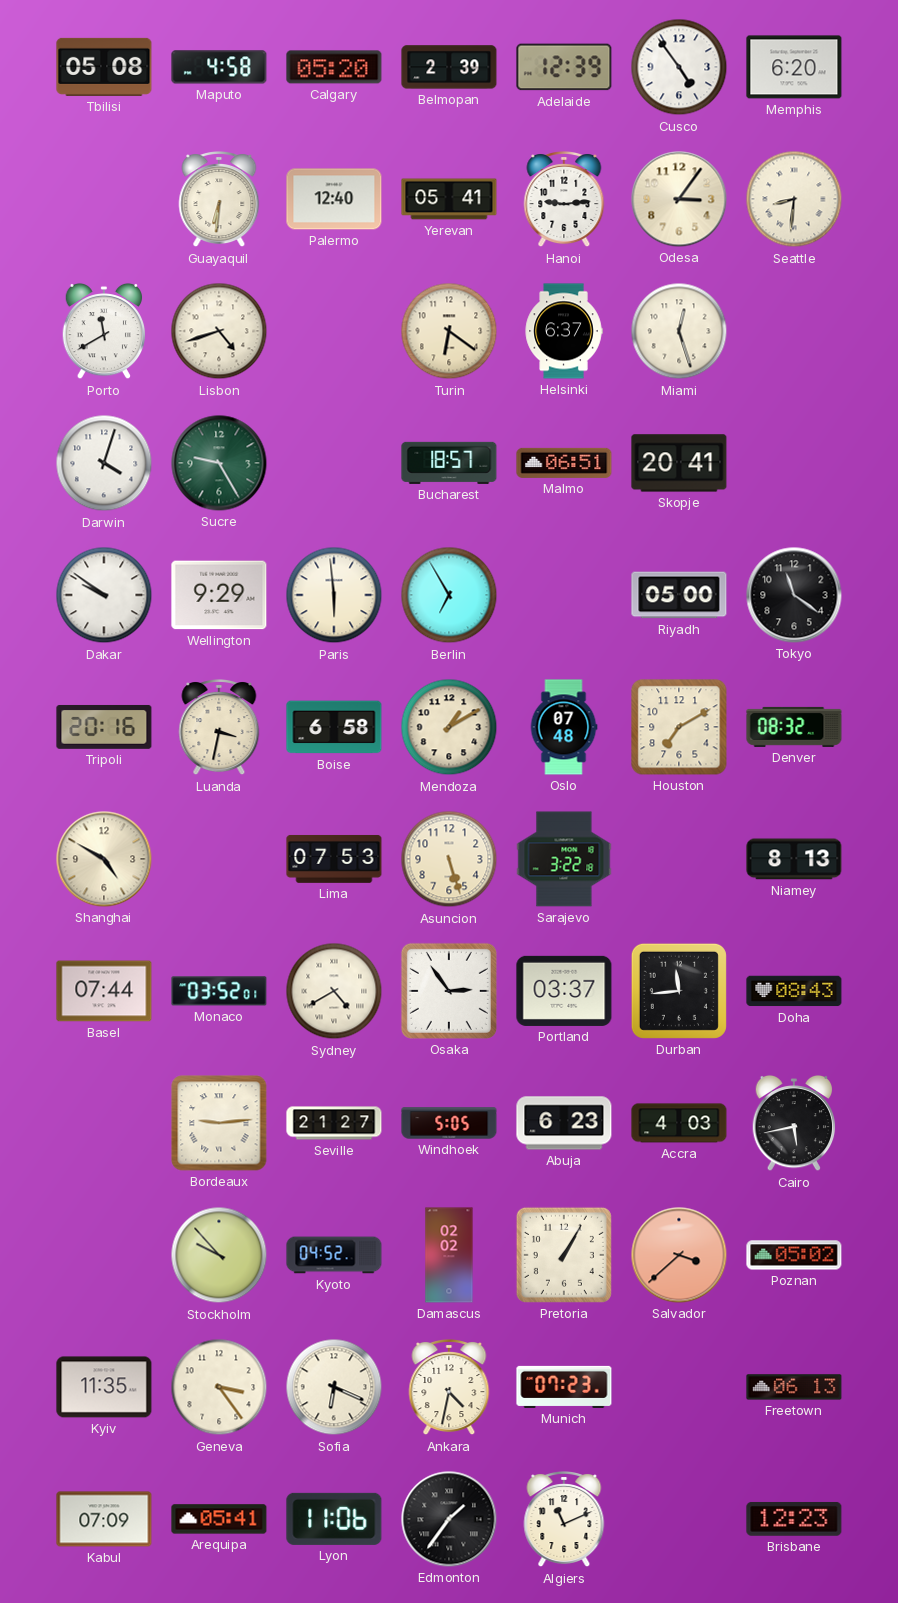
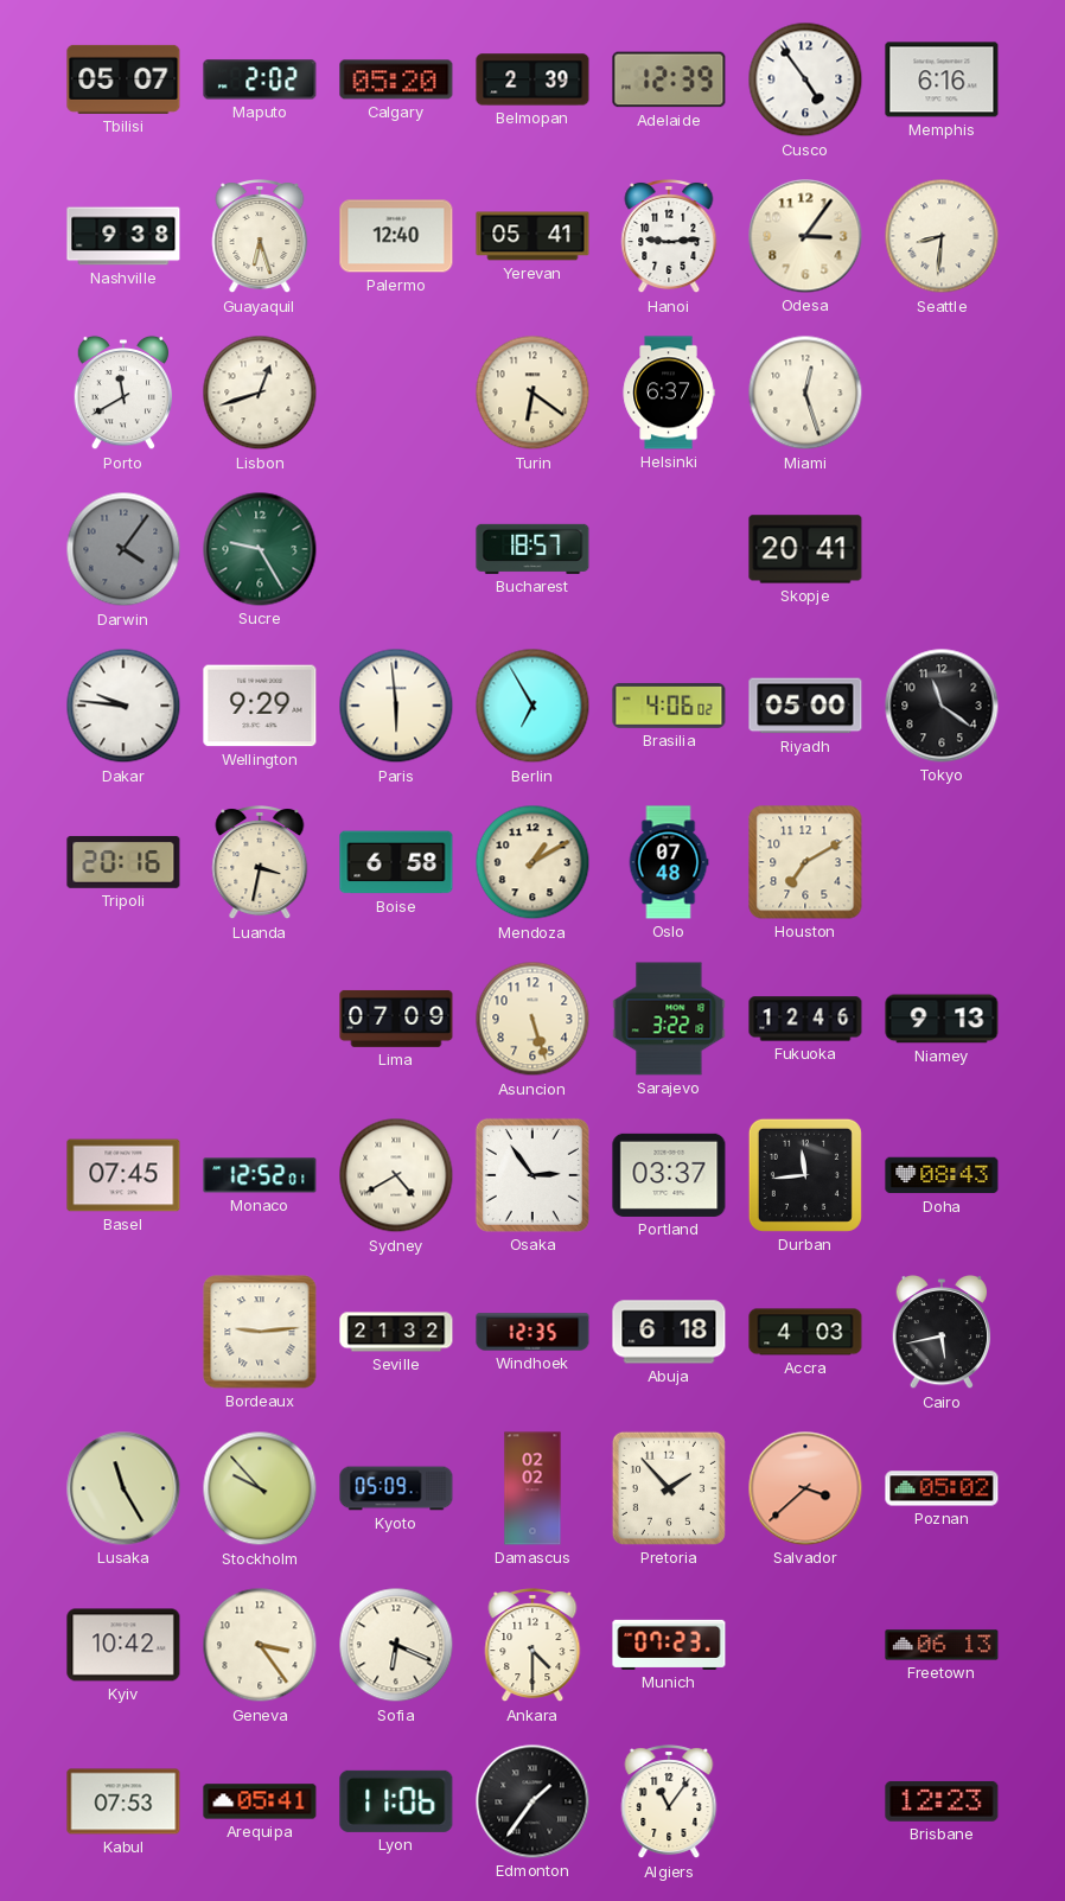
Tbilisi: 05:08 -> 05:07 (123, 79)
Maputo: 4:58 -> 2:02 (260, 79)
Memphis: 6:20 -> 6:16 (942, 79)
Nashville: none -> 9:38 (123, 236)
Guayaquil: 6:31 -> 6:27 (260, 237)
Lisbon: 4:42 -> 12:42 (260, 393)
Darwin: 4:03 -> 4:06 (123, 549)
Darwin dial: white -> grey (123, 549)
Malmo: 06:51 -> none (564, 463)
Dakar: 9:51 -> 9:46 (123, 706)
Brasilia: none -> 4:06 (669, 706)
Denver: 08:32 -> none (794, 727)
Shanghai: 4:50 -> none (104, 859)
Lima: 07:53 -> 07:09 (396, 1019)
Fukuoka: none -> 12:46 (805, 1019)
Niamey: 8:13 -> 9:13 (942, 1019)
Basel: 07:44 -> 07:45 (123, 1175)
Monaco: 03:52 -> 12:52 (260, 1175)
Seville: 21:27 -> 21:32 (396, 1332)
Windhoek: 5:05 -> 12:35 (532, 1332)
Abuja: 6:23 -> 6:18 (669, 1332)
Lusaka: none -> 11:25 (123, 1488)
Kyoto: 04:52 -> 05:09 (396, 1488)
Pretoria: 1:05 -> 1:53 (669, 1488)
Kyiv: 11:35 -> 10:42 (123, 1645)
Ankara: 4:32 -> 4:30 (532, 1646)
Kabul: 07:09 -> 07:53 (123, 1801)
Algiers: 11:11 -> 11:06 (669, 1803)
